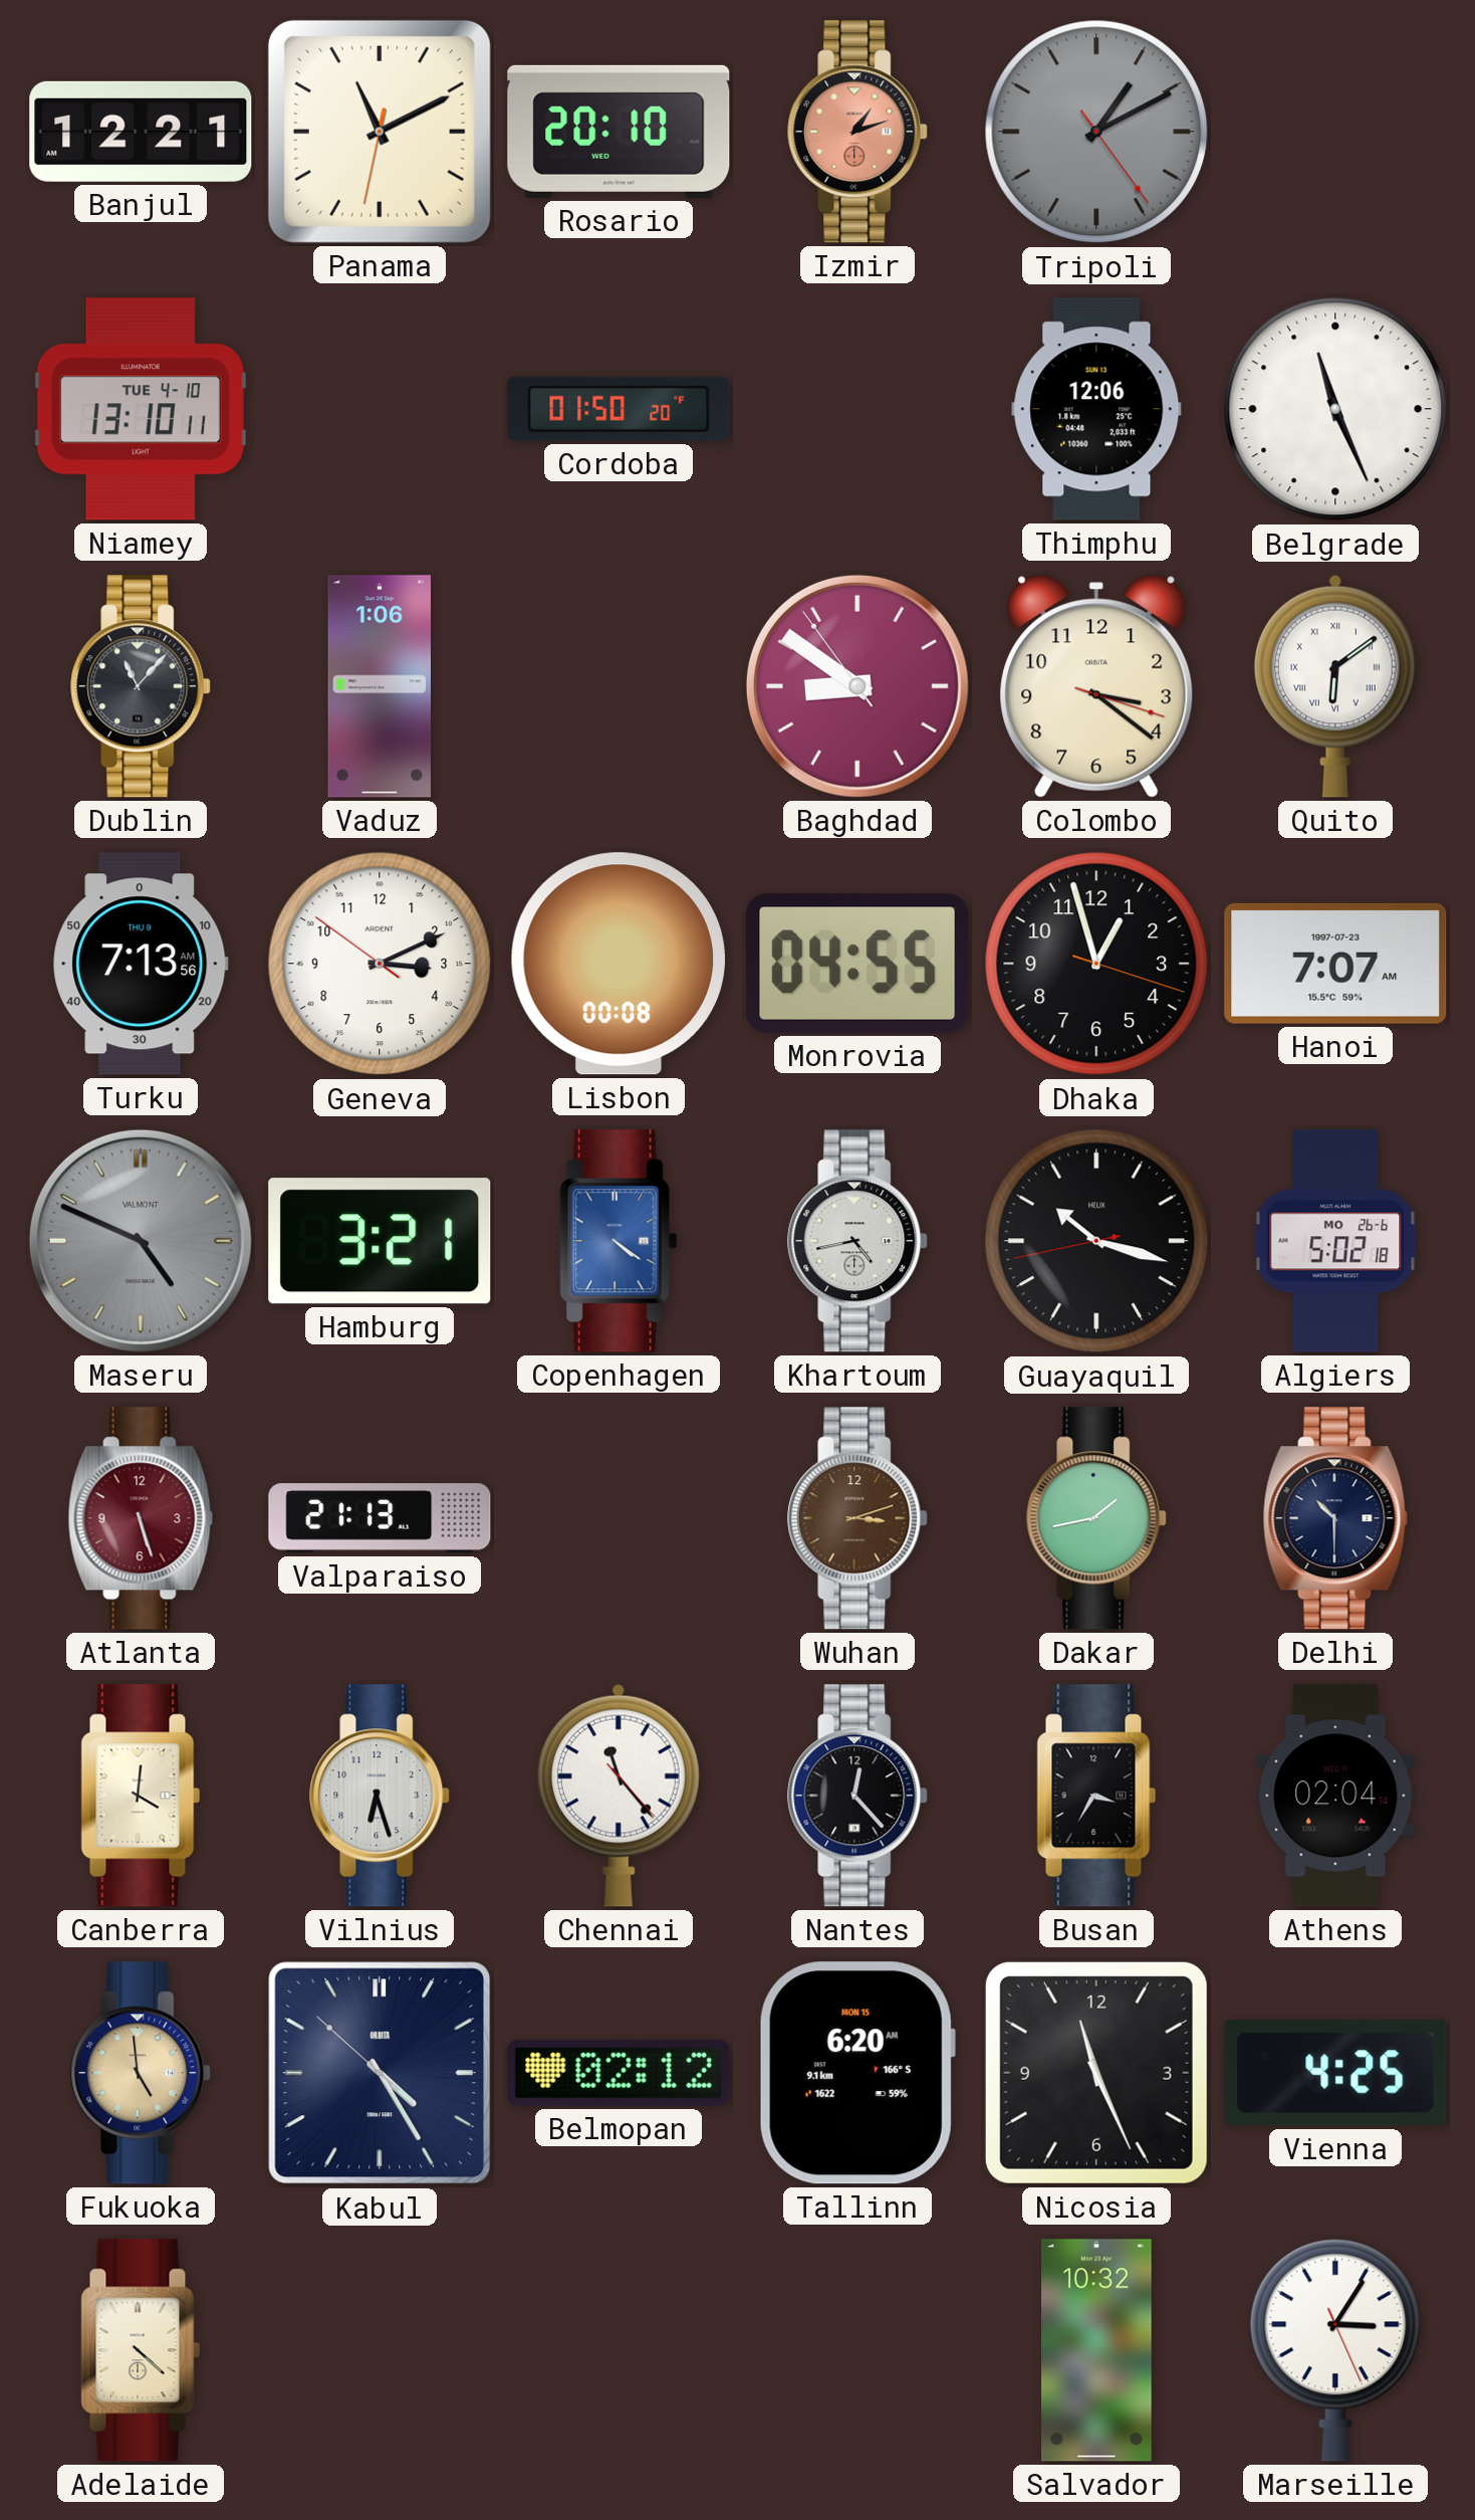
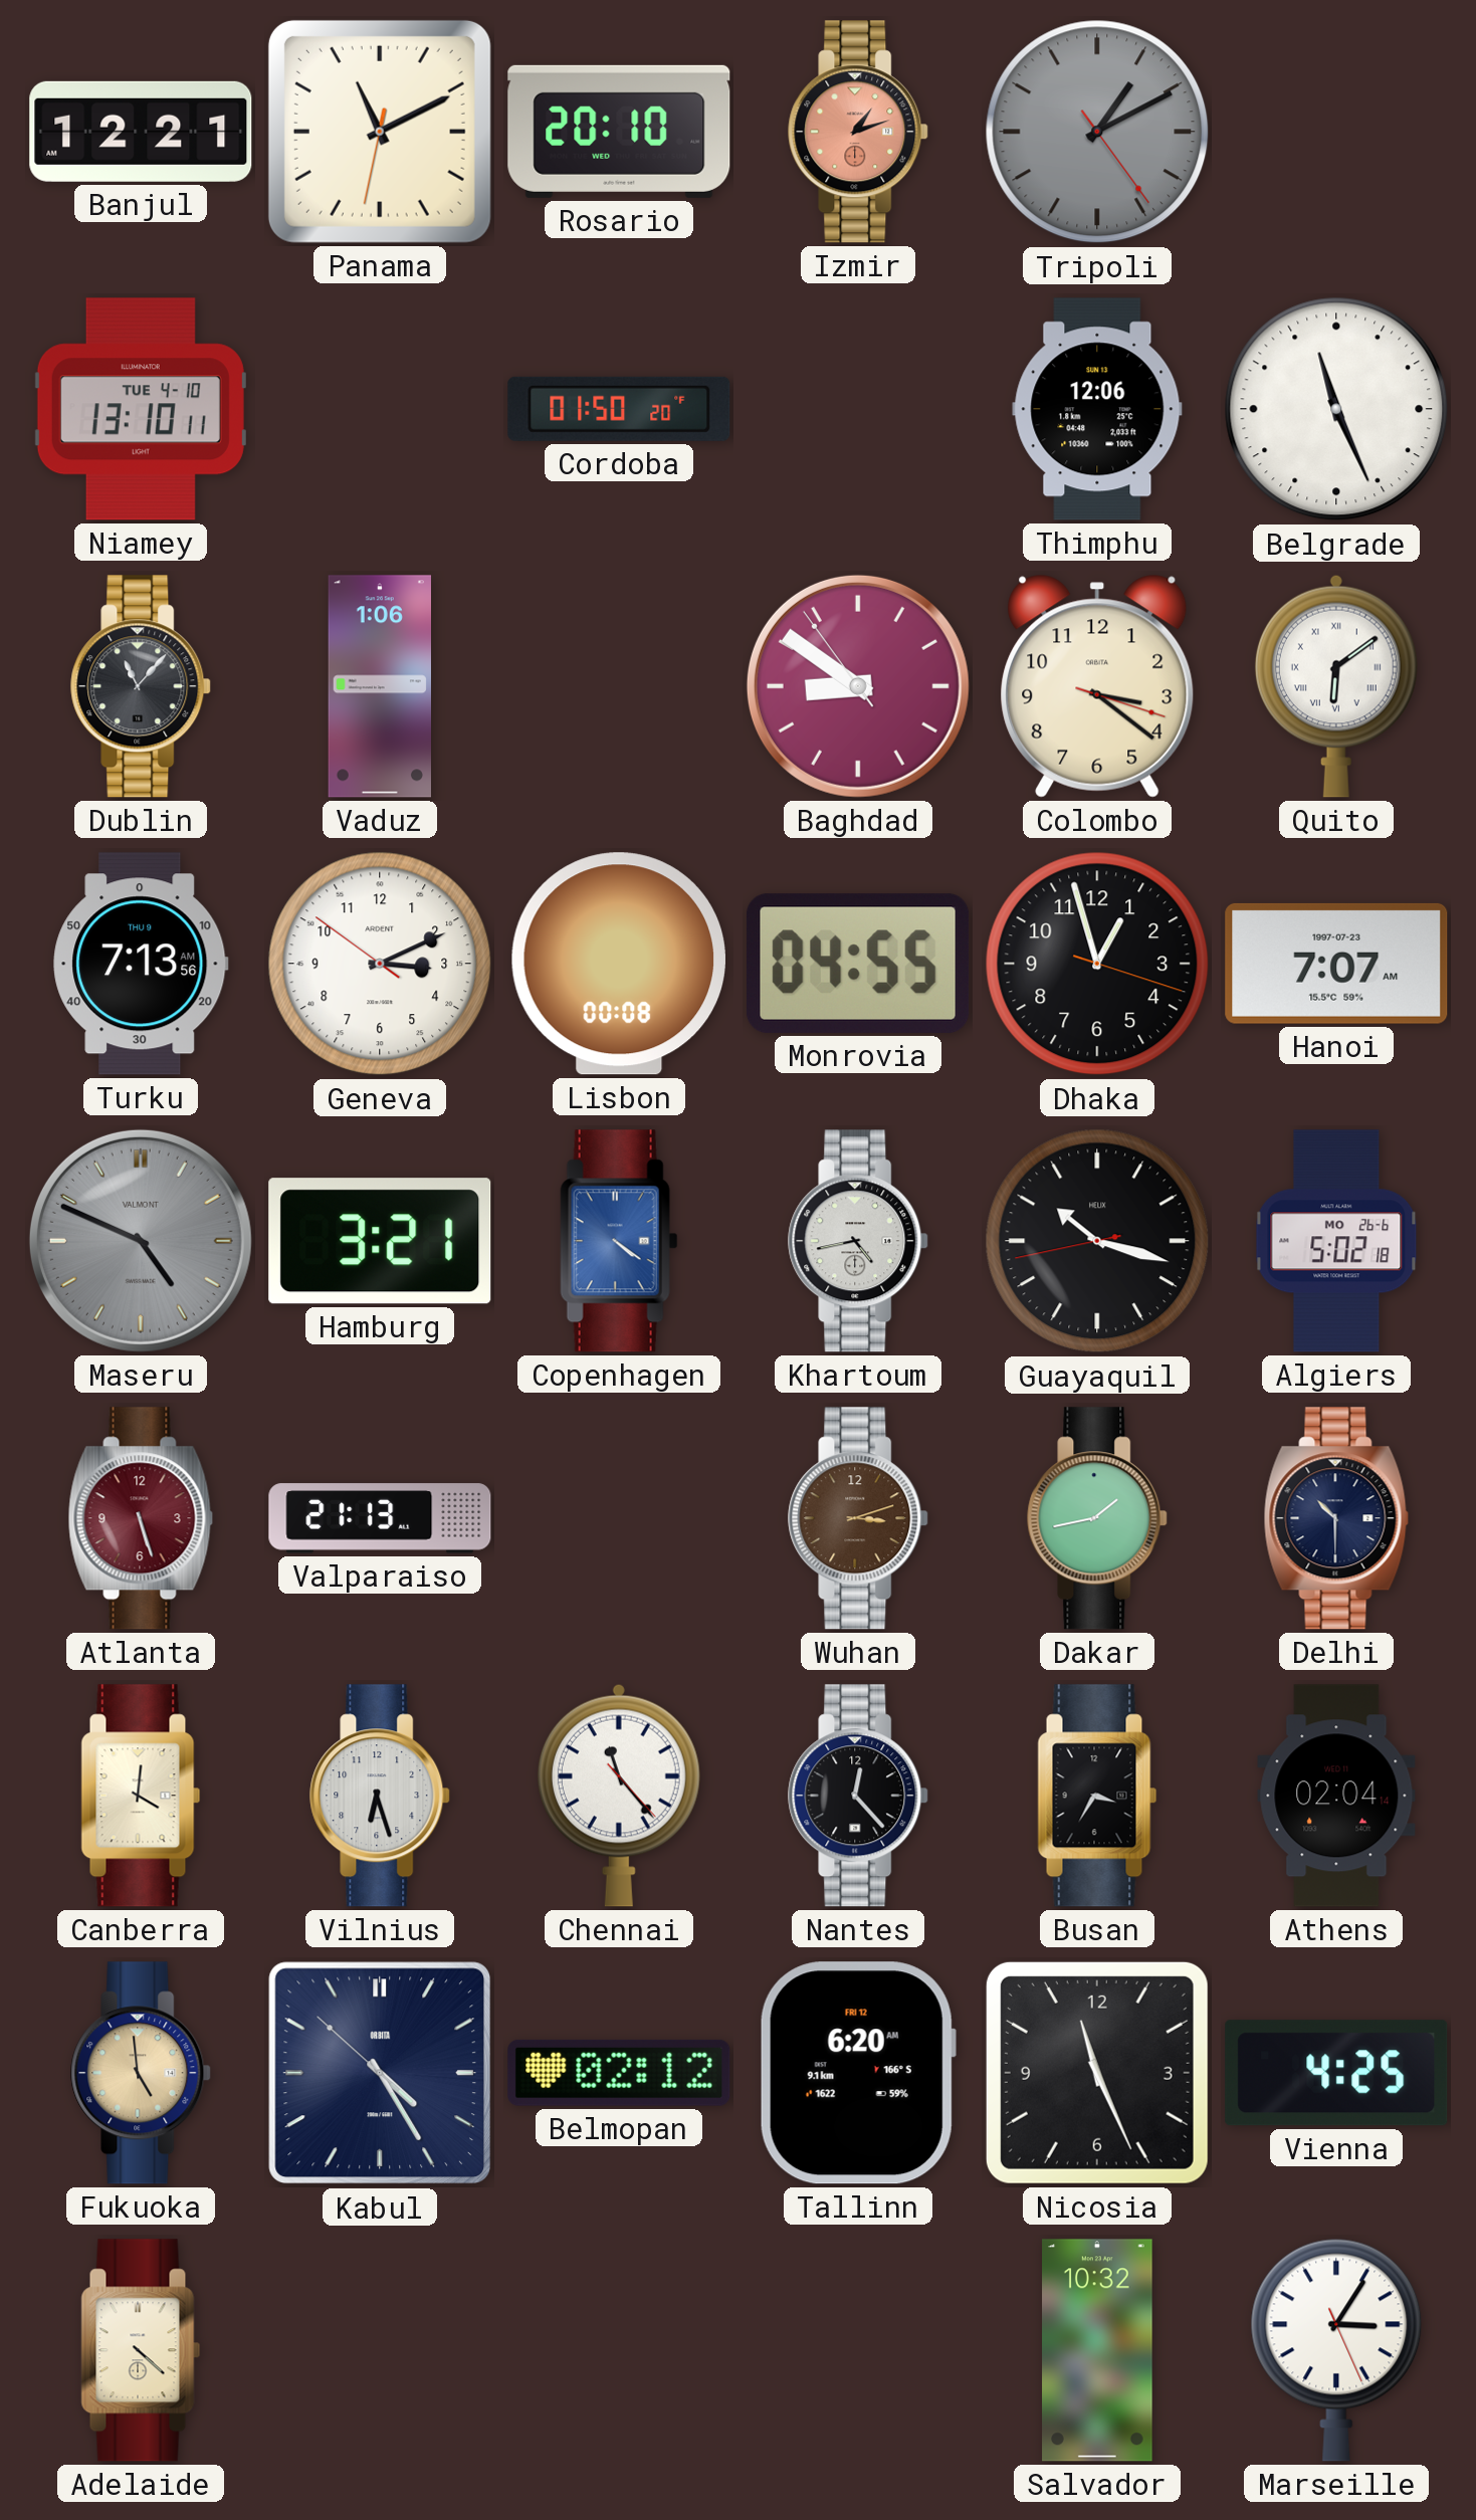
Tallinn date: MON 15 -> FRI 12 (858, 2073)
